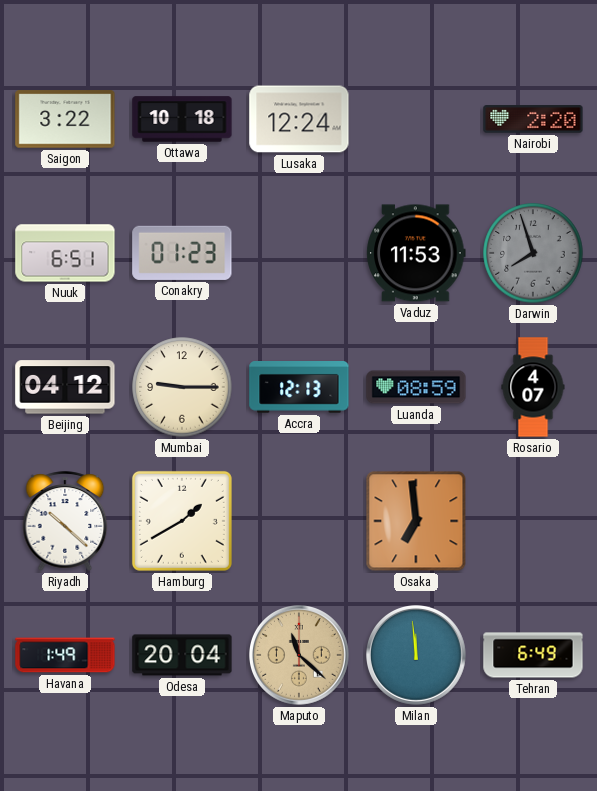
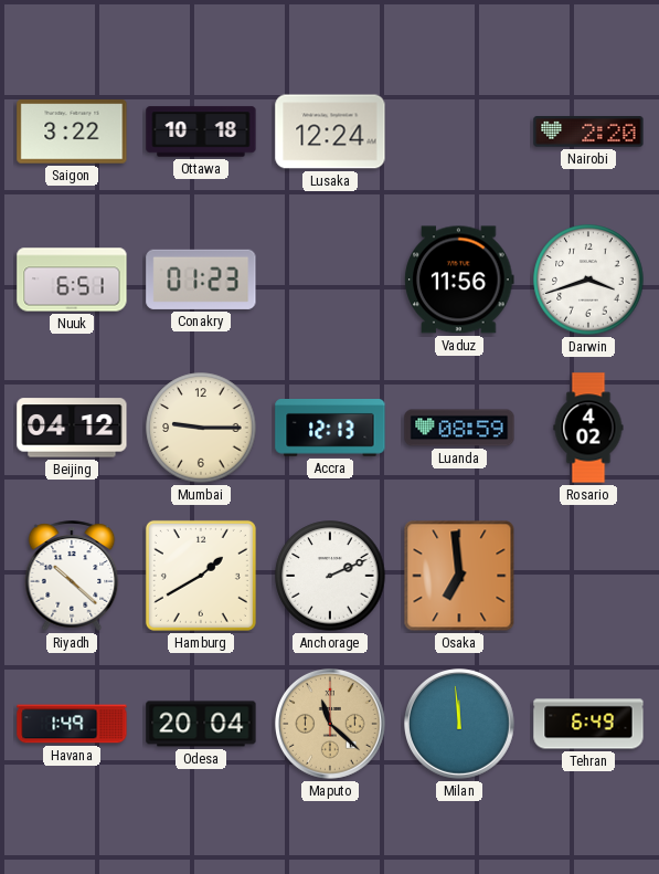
Vaduz: 11:53 -> 11:56 (459, 280)
Darwin: 7:57 -> 3:42 (588, 280)
Darwin dial: grey -> white (588, 280)
Rosario: 4:07 -> 4:02 (588, 428)
Anchorage: none -> 2:11 (330, 576)
